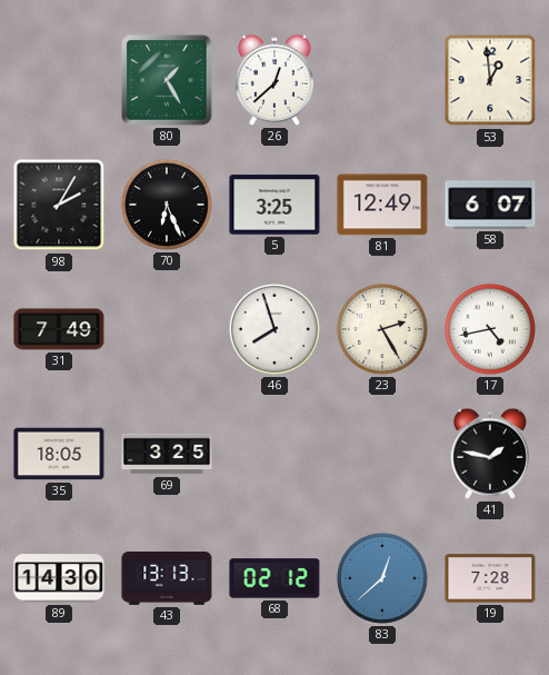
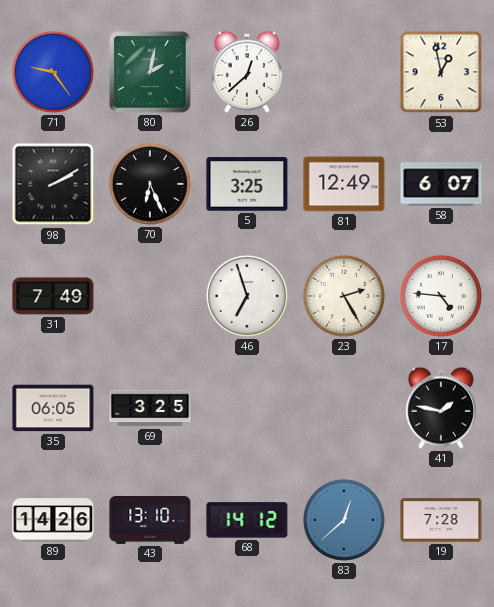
71: none -> 9:24 (53, 72)
80: 1:25 -> 2:02 (151, 73)
53: 12:59 -> 12:58 (441, 72)
98: 2:05 -> 2:10 (53, 184)
46: 7:57 -> 6:57 (247, 296)
17: 4:43 -> 4:46 (441, 296)
35: 18:05 -> 06:05 (53, 408)
89: 14:30 -> 14:26 (53, 520)
43: 13:13 -> 13:10 (150, 521)
68: 02:12 -> 14:12 (247, 520)
